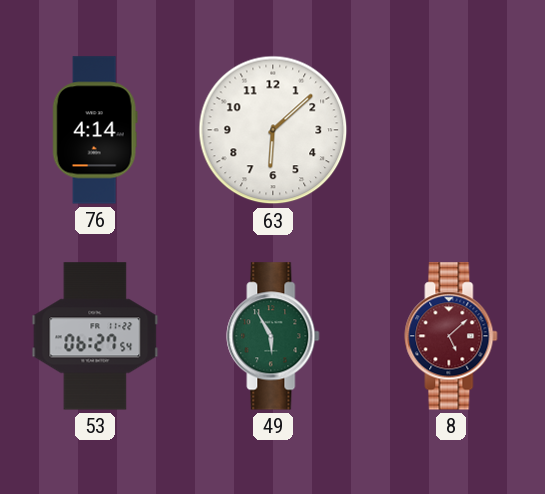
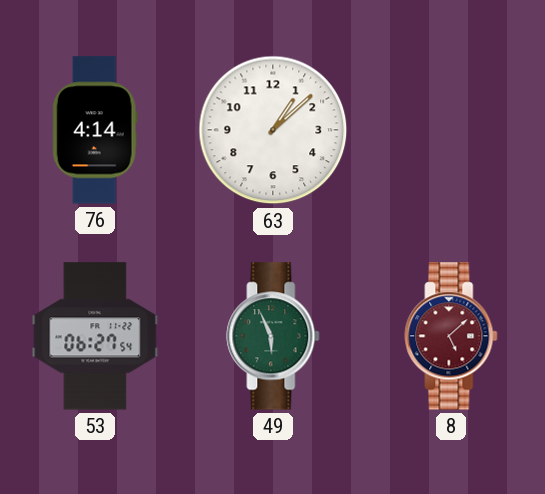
63: 6:08 -> 1:08 (273, 130)
49: 5:55 -> 5:56 (273, 336)
